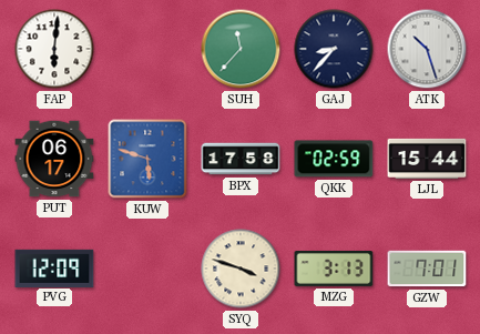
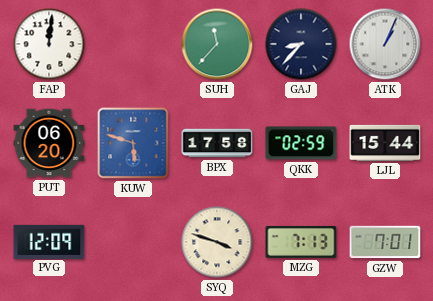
FAP: 6:01 -> 12:01 (49, 44)
ATK: 10:27 -> 1:04 (385, 44)
PUT: 06:17 -> 06:20 (49, 143)
MZG: 3:13 -> 7:13 (301, 242)
